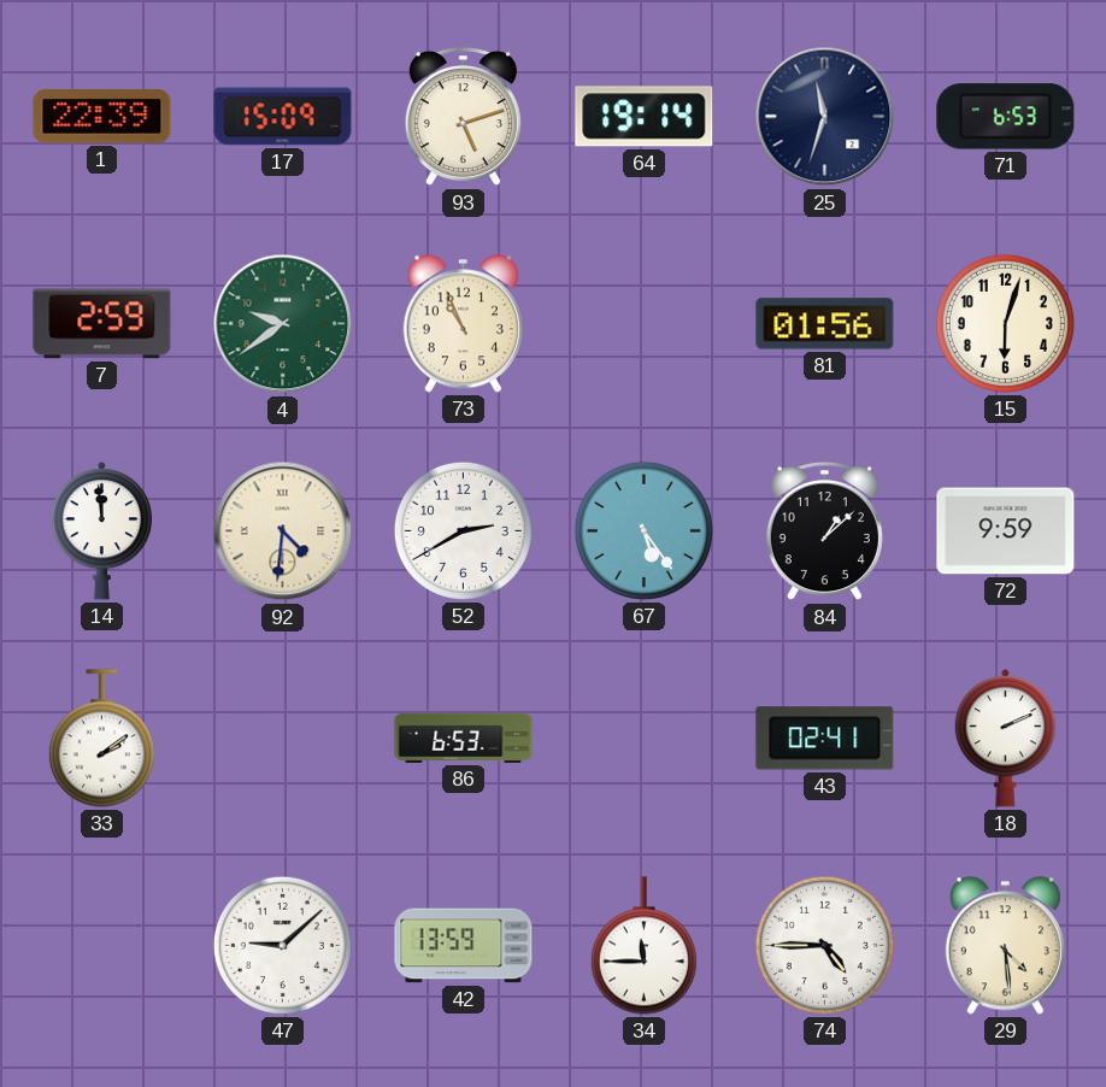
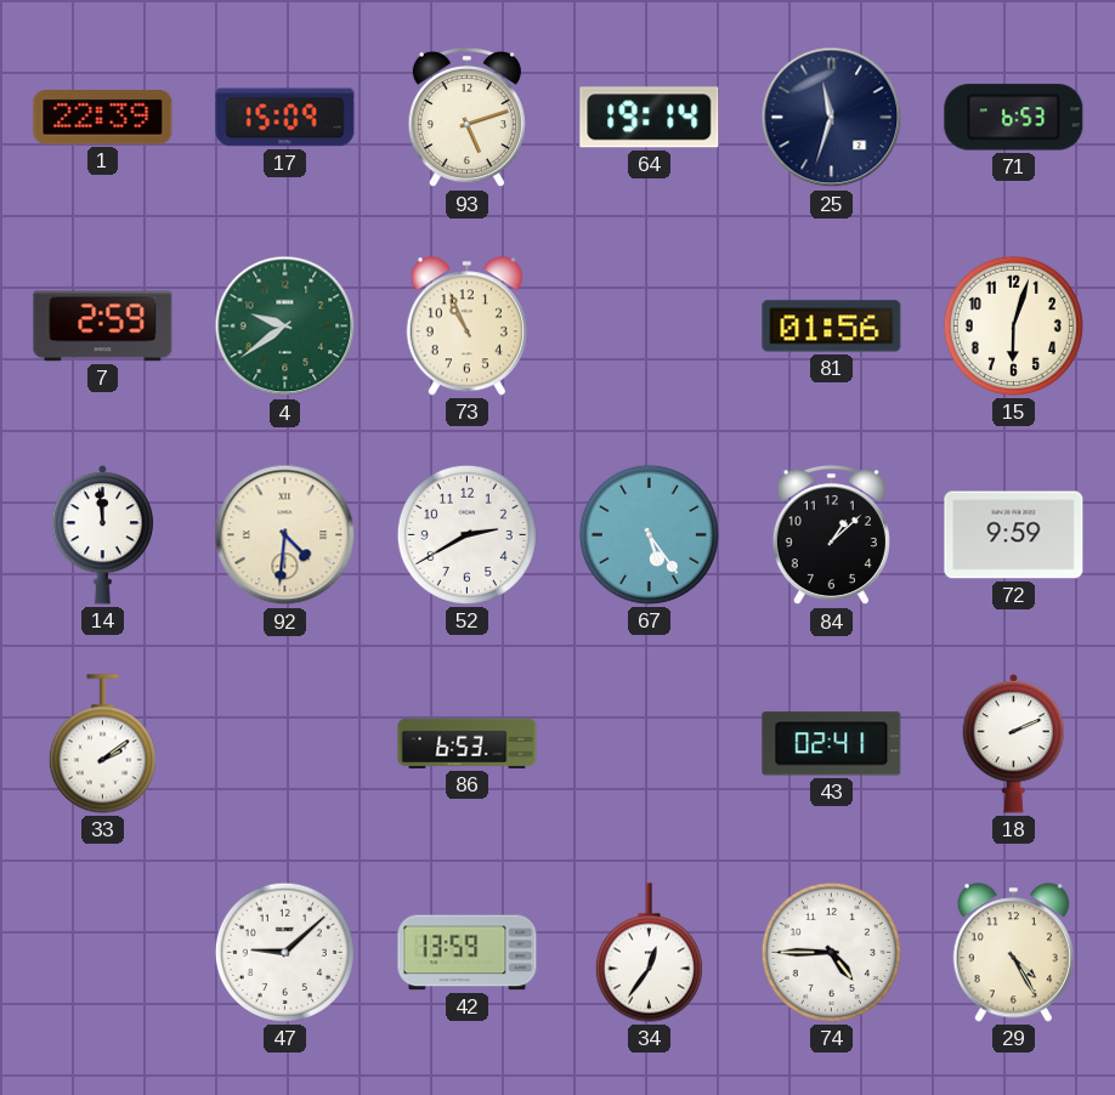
34: 11:45 -> 12:36 (649, 953)
29: 4:29 -> 4:25 (1013, 953)
